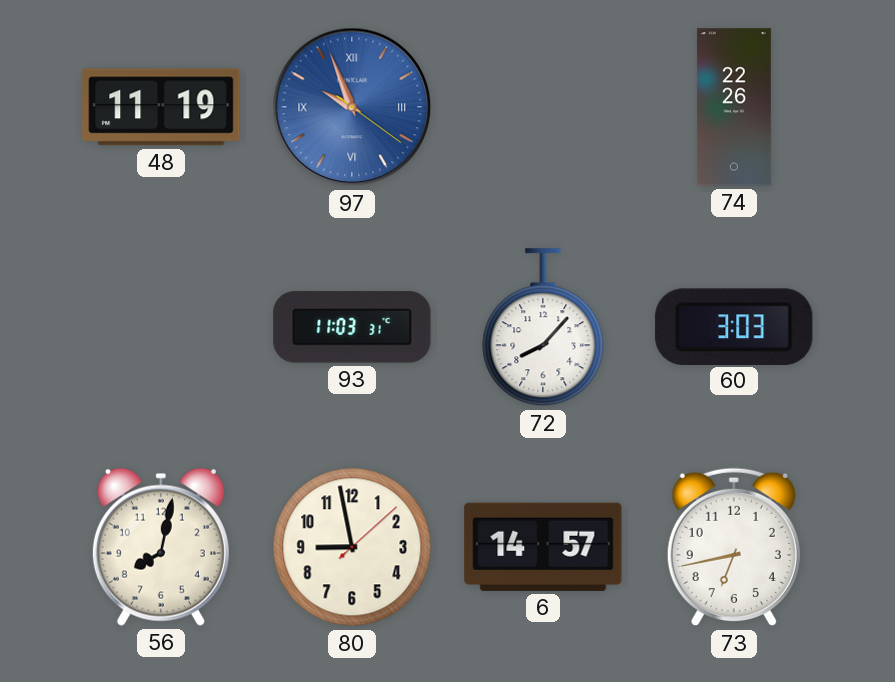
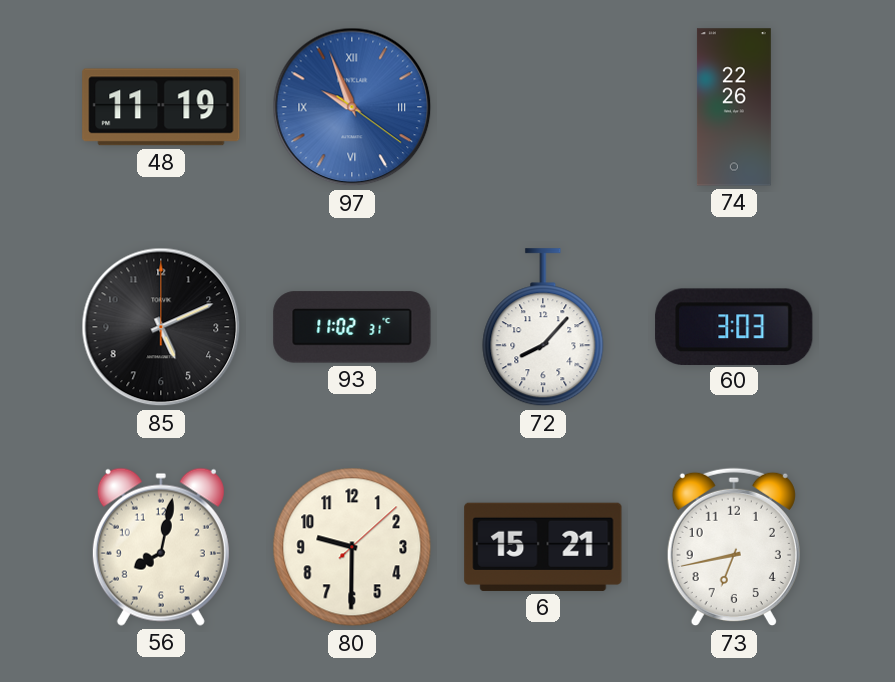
85: none -> 5:11 (161, 327)
93: 11:03 -> 11:02 (352, 327)
80: 8:58 -> 9:30 (352, 547)
6: 14:57 -> 15:21 (543, 547)
